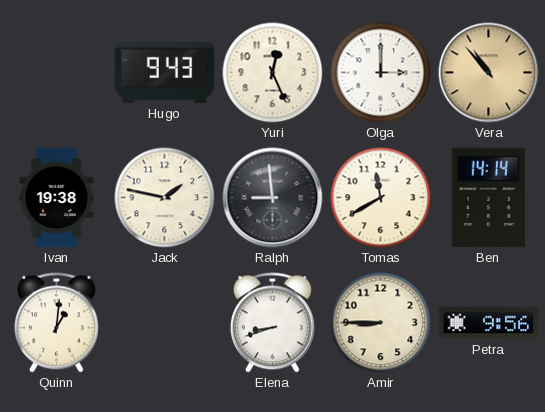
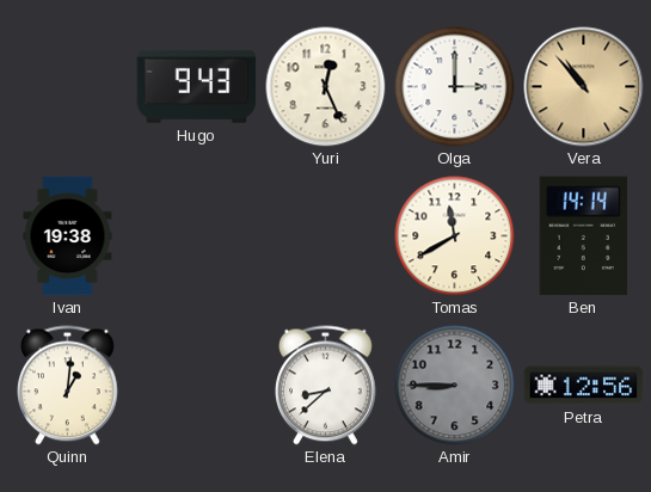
Jack: 1:47 -> none (165, 198)
Ralph: 8:59 -> none (273, 198)
Elena: 8:42 -> 8:38 (326, 386)
Amir dial: cream -> grey (455, 386)
Petra: 9:56 -> 12:56 (584, 386)
